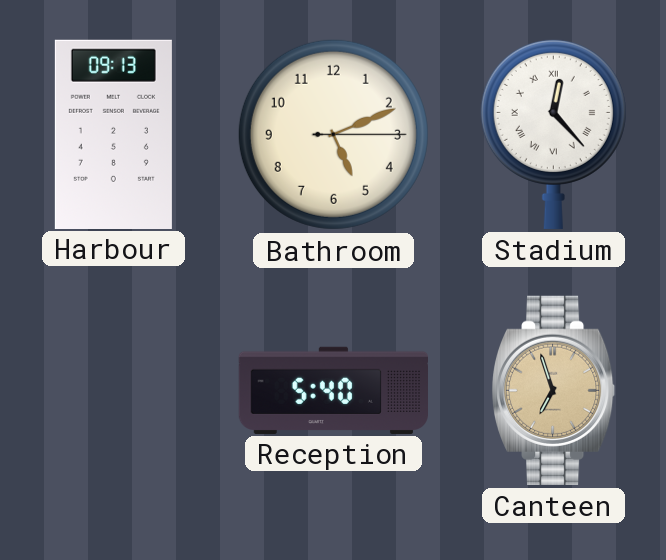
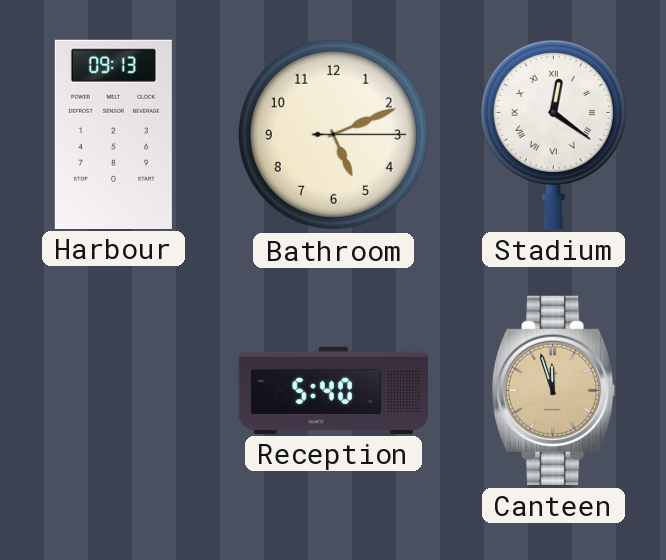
Stadium: 12:23 -> 12:21 (553, 134)
Canteen: 6:57 -> 11:57 (554, 390)
